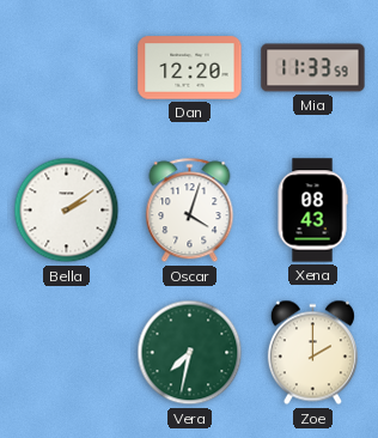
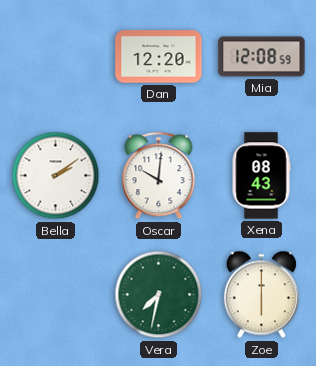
Mia: 11:33 -> 12:08 (262, 57)
Oscar: 4:03 -> 10:01 (159, 176)
Zoe: 2:00 -> 6:00 (261, 295)
